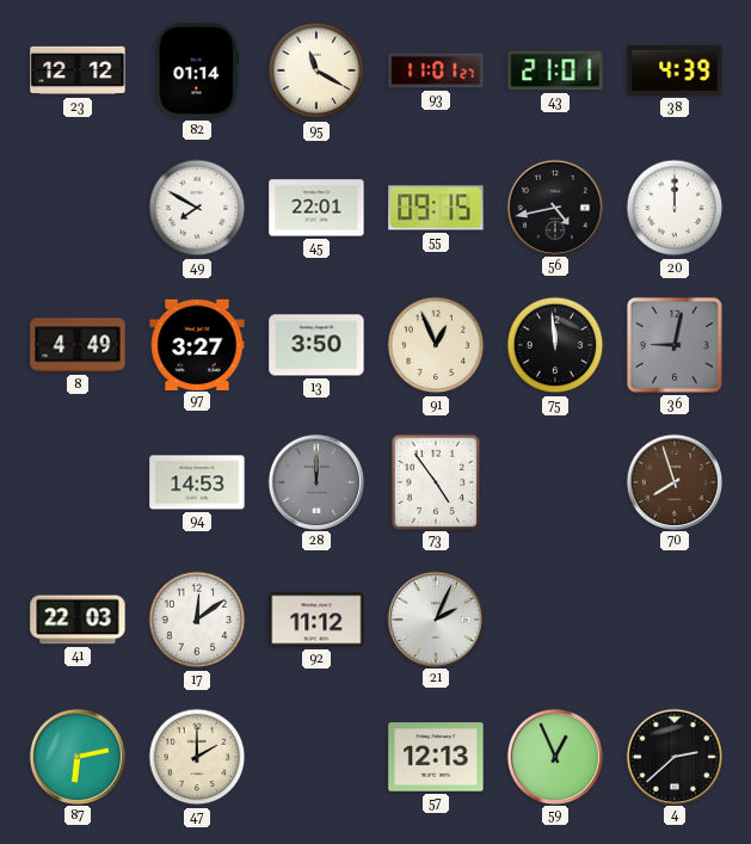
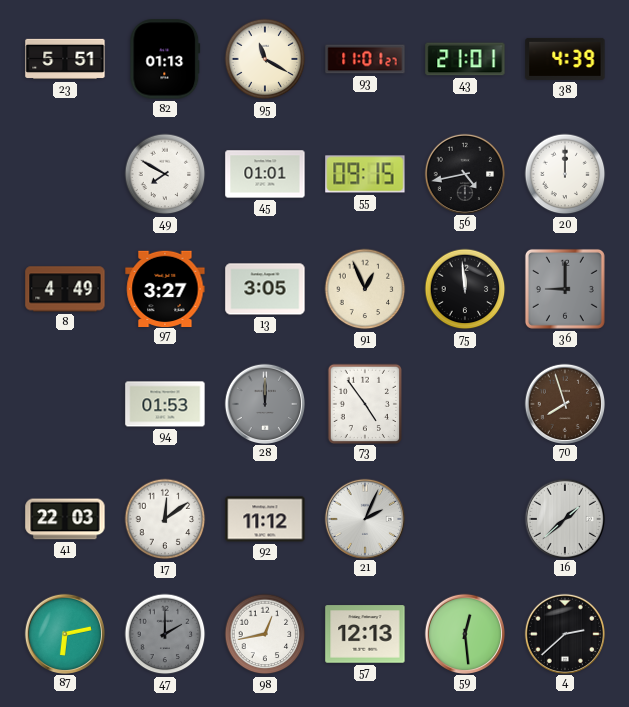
23: 12:12 -> 5:51 (65, 59)
82: 01:14 -> 01:13 (165, 59)
45: 22:01 -> 01:01 (265, 174)
13: 3:50 -> 3:05 (265, 289)
36: 9:02 -> 9:00 (565, 289)
94: 14:53 -> 01:53 (165, 404)
16: none -> 1:38 (564, 518)
47 dial: cream -> grey (165, 634)
98: none -> 12:43 (265, 634)
59: 12:56 -> 12:29 (464, 633)
